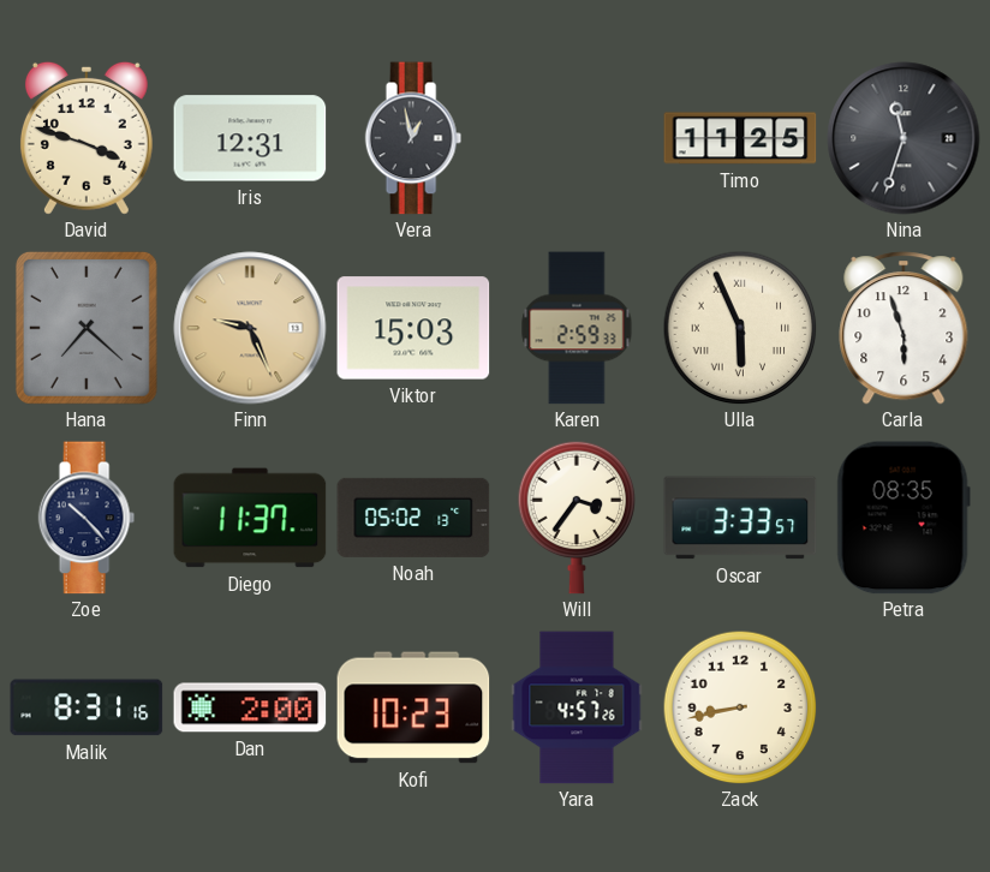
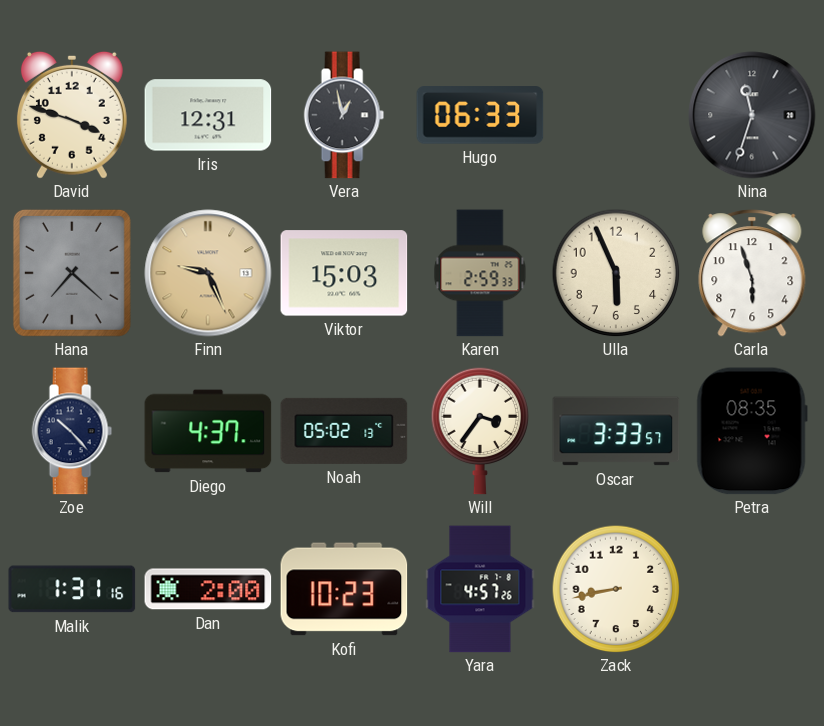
Hugo: none -> 06:33 (480, 115)
Timo: 11:25 -> none (740, 138)
Ulla numerals: Roman -> Arabic (616, 273)
Diego: 11:37 -> 4:37 (208, 431)
Malik: 8:31 -> 1:31 (72, 589)
